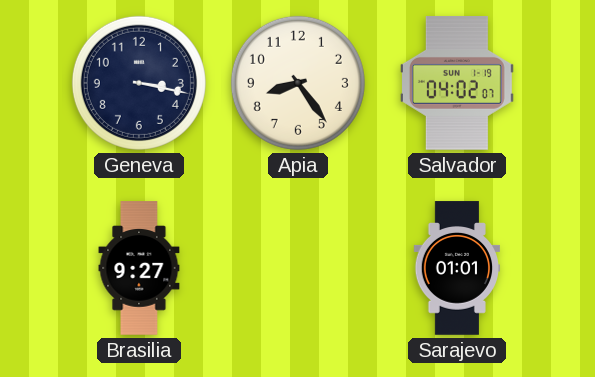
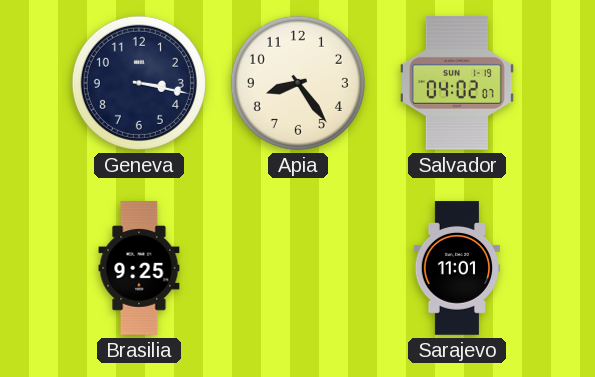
Brasilia: 9:27 -> 9:25 (139, 268)
Sarajevo: 01:01 -> 11:01 (456, 268)
